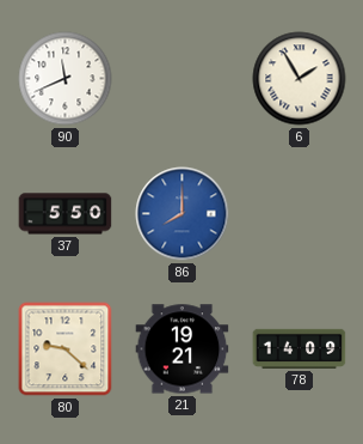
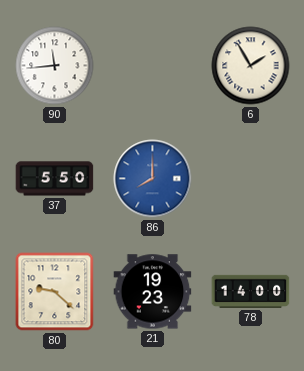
90: 11:41 -> 11:44 (55, 66)
21: 19:21 -> 19:23 (153, 292)
78: 14:09 -> 14:00 (251, 291)
